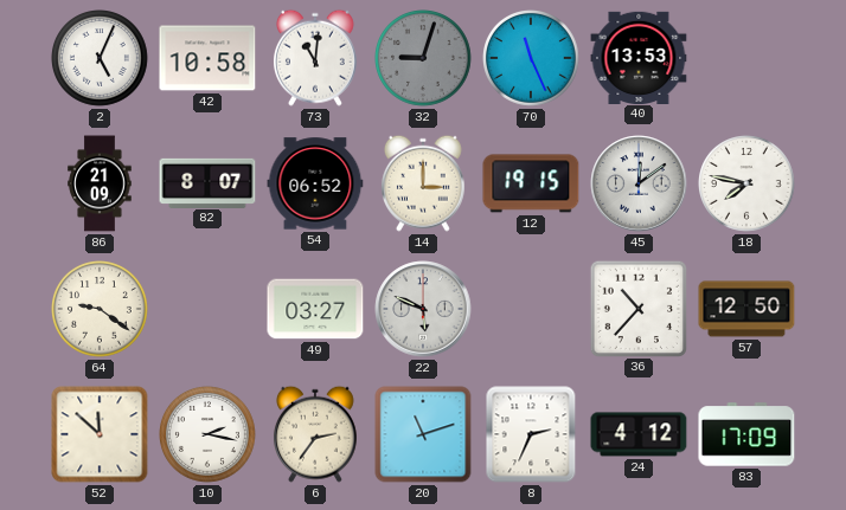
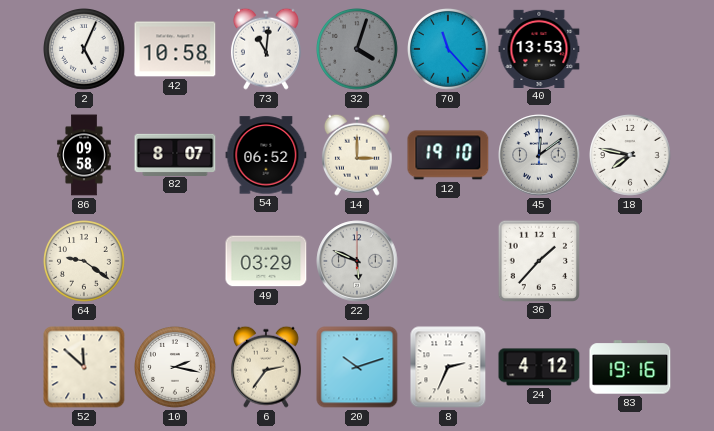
32: 9:03 -> 4:03 (358, 50)
70: 11:26 -> 11:23 (449, 50)
86: 21:09 -> 09:58 (84, 155)
12: 19:15 -> 19:10 (448, 155)
49: 03:27 -> 03:29 (266, 261)
36: 10:37 -> 1:37 (538, 260)
57: 12:50 -> none (746, 309)
20: 11:12 -> 10:12 (357, 367)
83: 17:09 -> 19:16 (630, 367)
